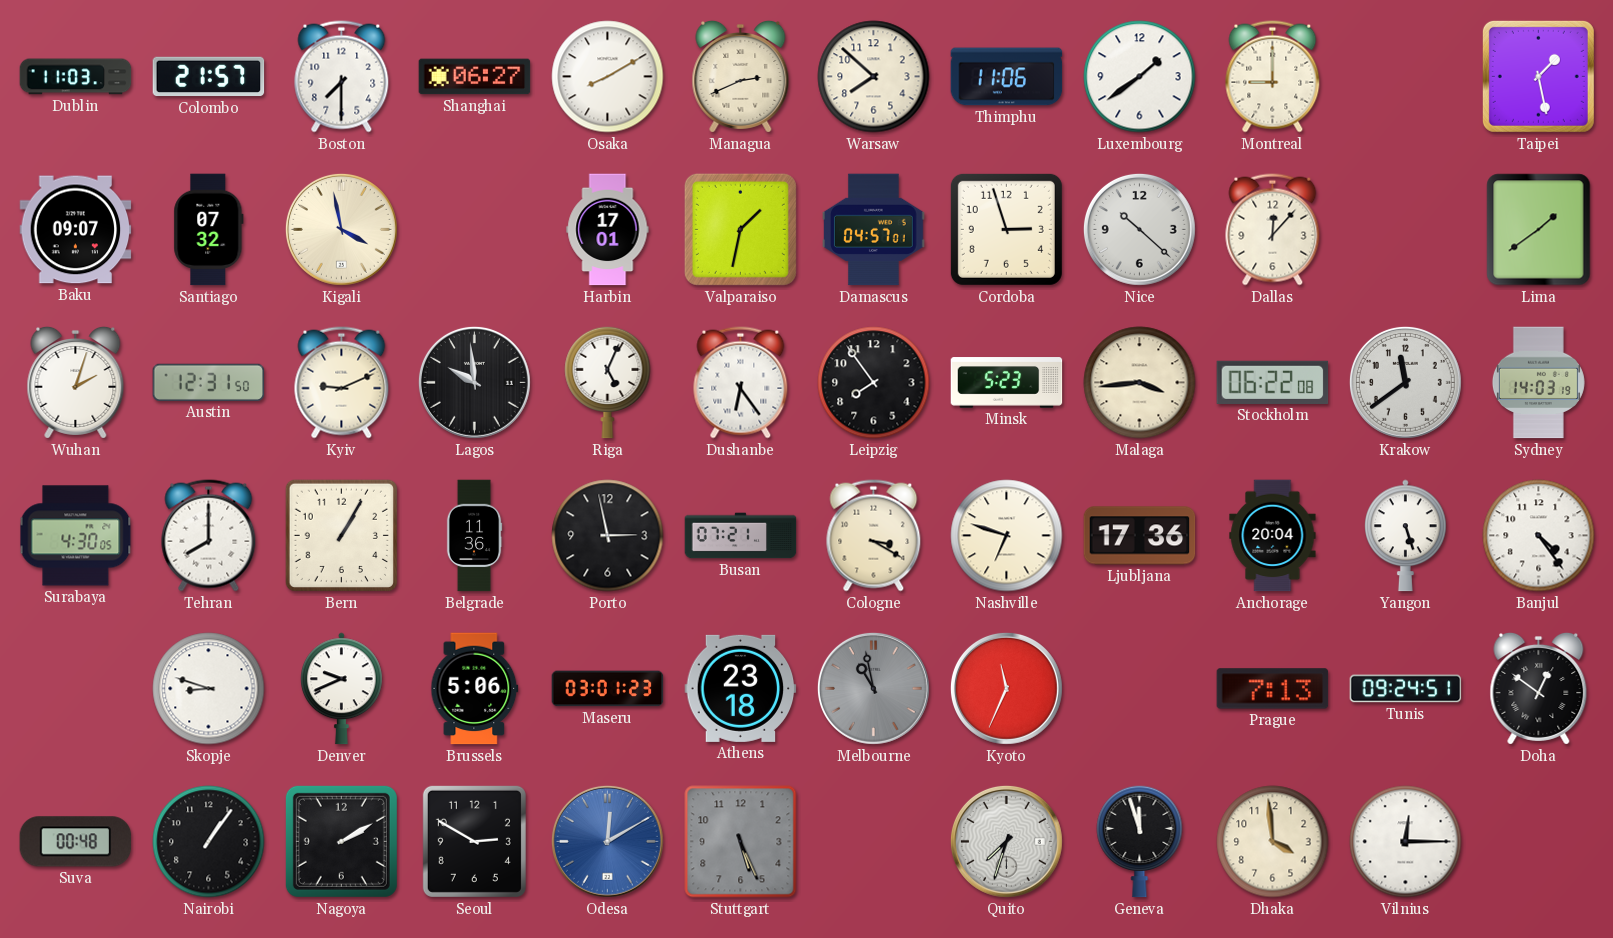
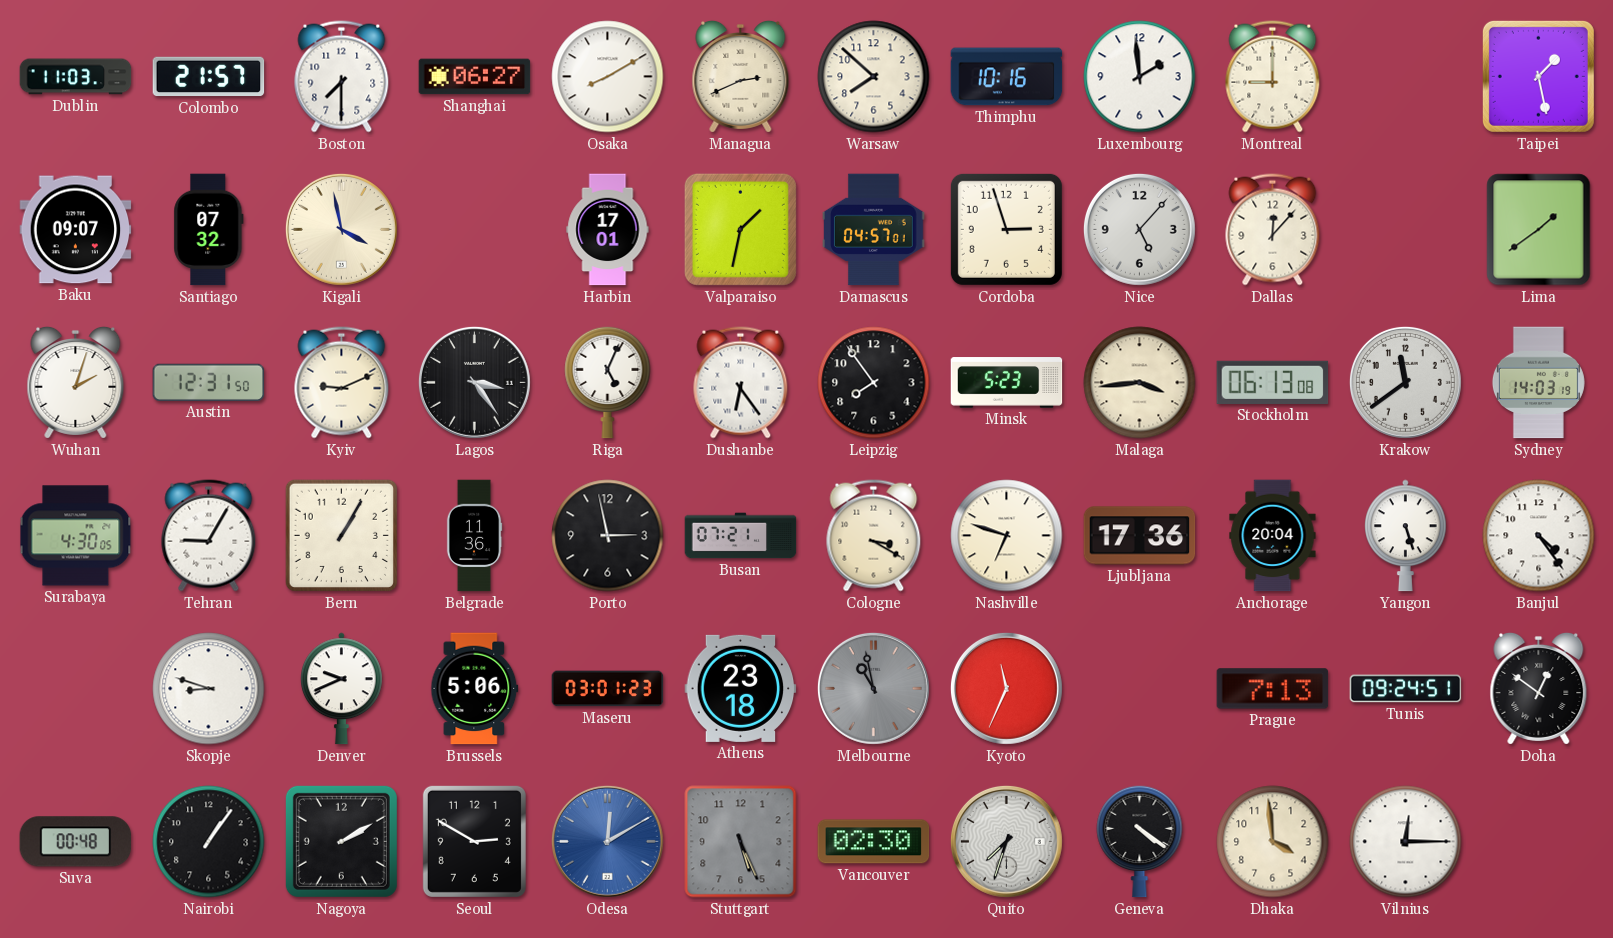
Thimphu: 11:06 -> 10:16 (1007, 77)
Luxembourg: 1:39 -> 1:59 (1140, 77)
Nice: 10:22 -> 5:07 (1139, 229)
Lagos: 9:59 -> 3:24 (474, 382)
Stockholm: 06:22 -> 06:13 (1273, 382)
Tehran: 8:00 -> 9:05 (209, 536)
Vancouver: none -> 02:30 (874, 842)
Geneva: 11:57 -> 4:21 (1140, 841)
